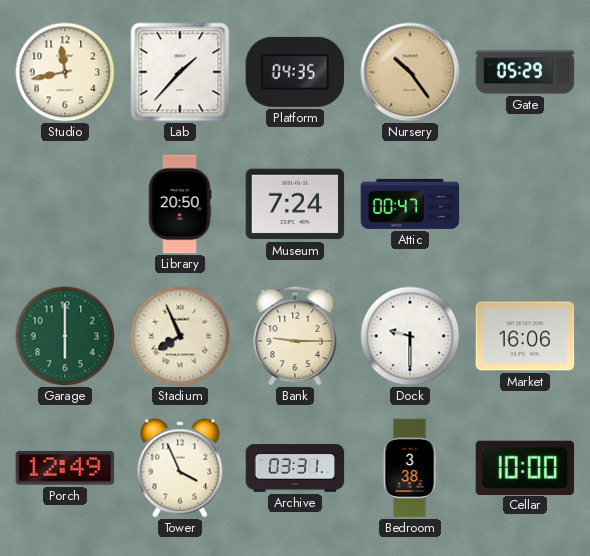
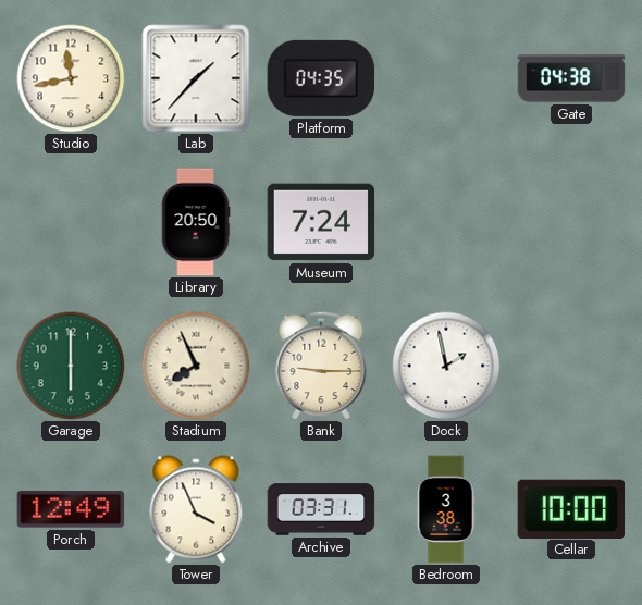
Nursery: 10:24 -> none (410, 72)
Gate: 05:29 -> 04:38 (571, 78)
Attic: 00:47 -> none (410, 204)
Dock: 9:30 -> 1:58 (446, 366)
Market: 16:06 -> none (525, 336)
